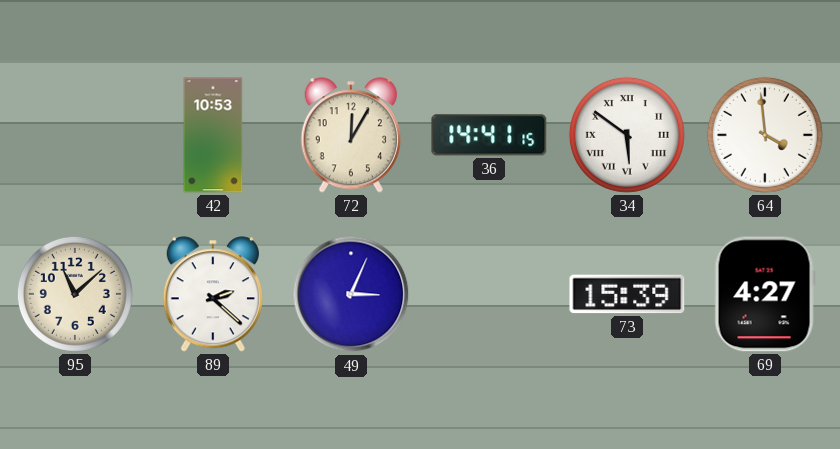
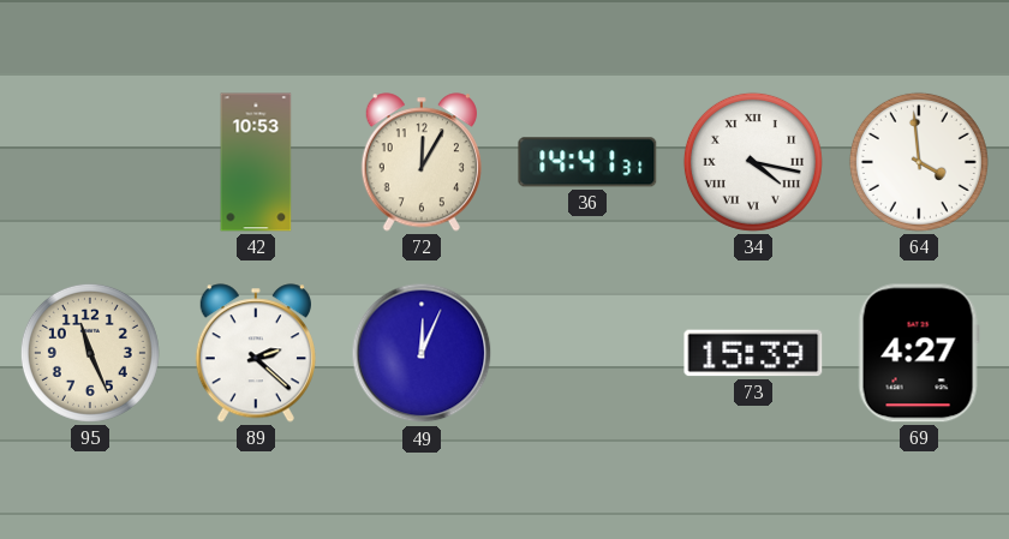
36: 14:41:15 -> 14:41:31 (587, 162)
34: 5:51 -> 4:17 (753, 162)
95: 11:08 -> 11:26 (90, 353)
49: 3:04 -> 12:04 (422, 353)
